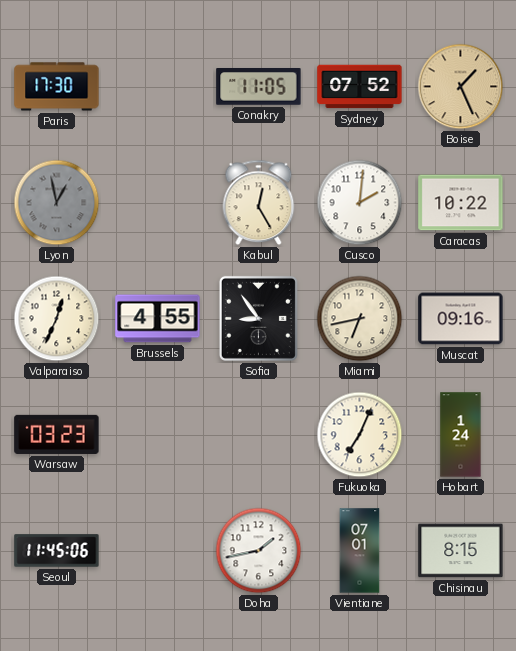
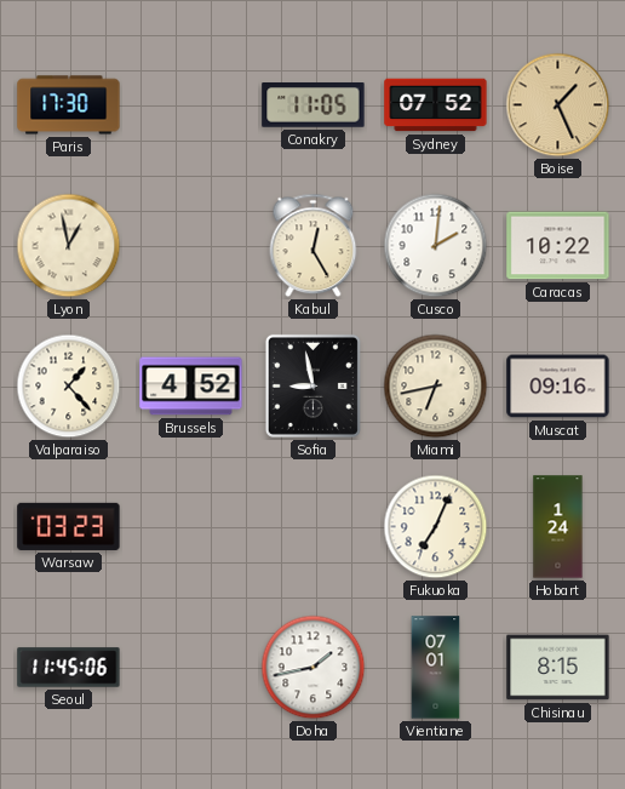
Lyon dial: grey -> cream (69, 246)
Valparaiso: 12:34 -> 1:23 (69, 387)
Brussels: 4:55 -> 4:52 (191, 387)
Sofia: 8:54 -> 8:58 (312, 385)
